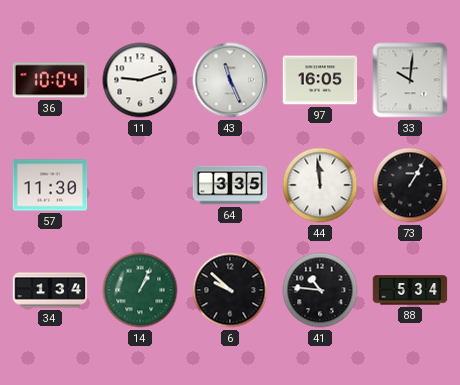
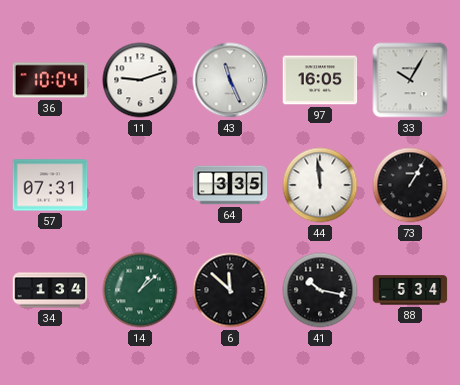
33: 10:01 -> 10:05 (410, 80)
57: 11:30 -> 07:31 (50, 185)
14: 1:04 -> 1:08 (140, 290)
6: 9:52 -> 11:52 (230, 290)
41: 10:46 -> 10:17 (320, 290)
